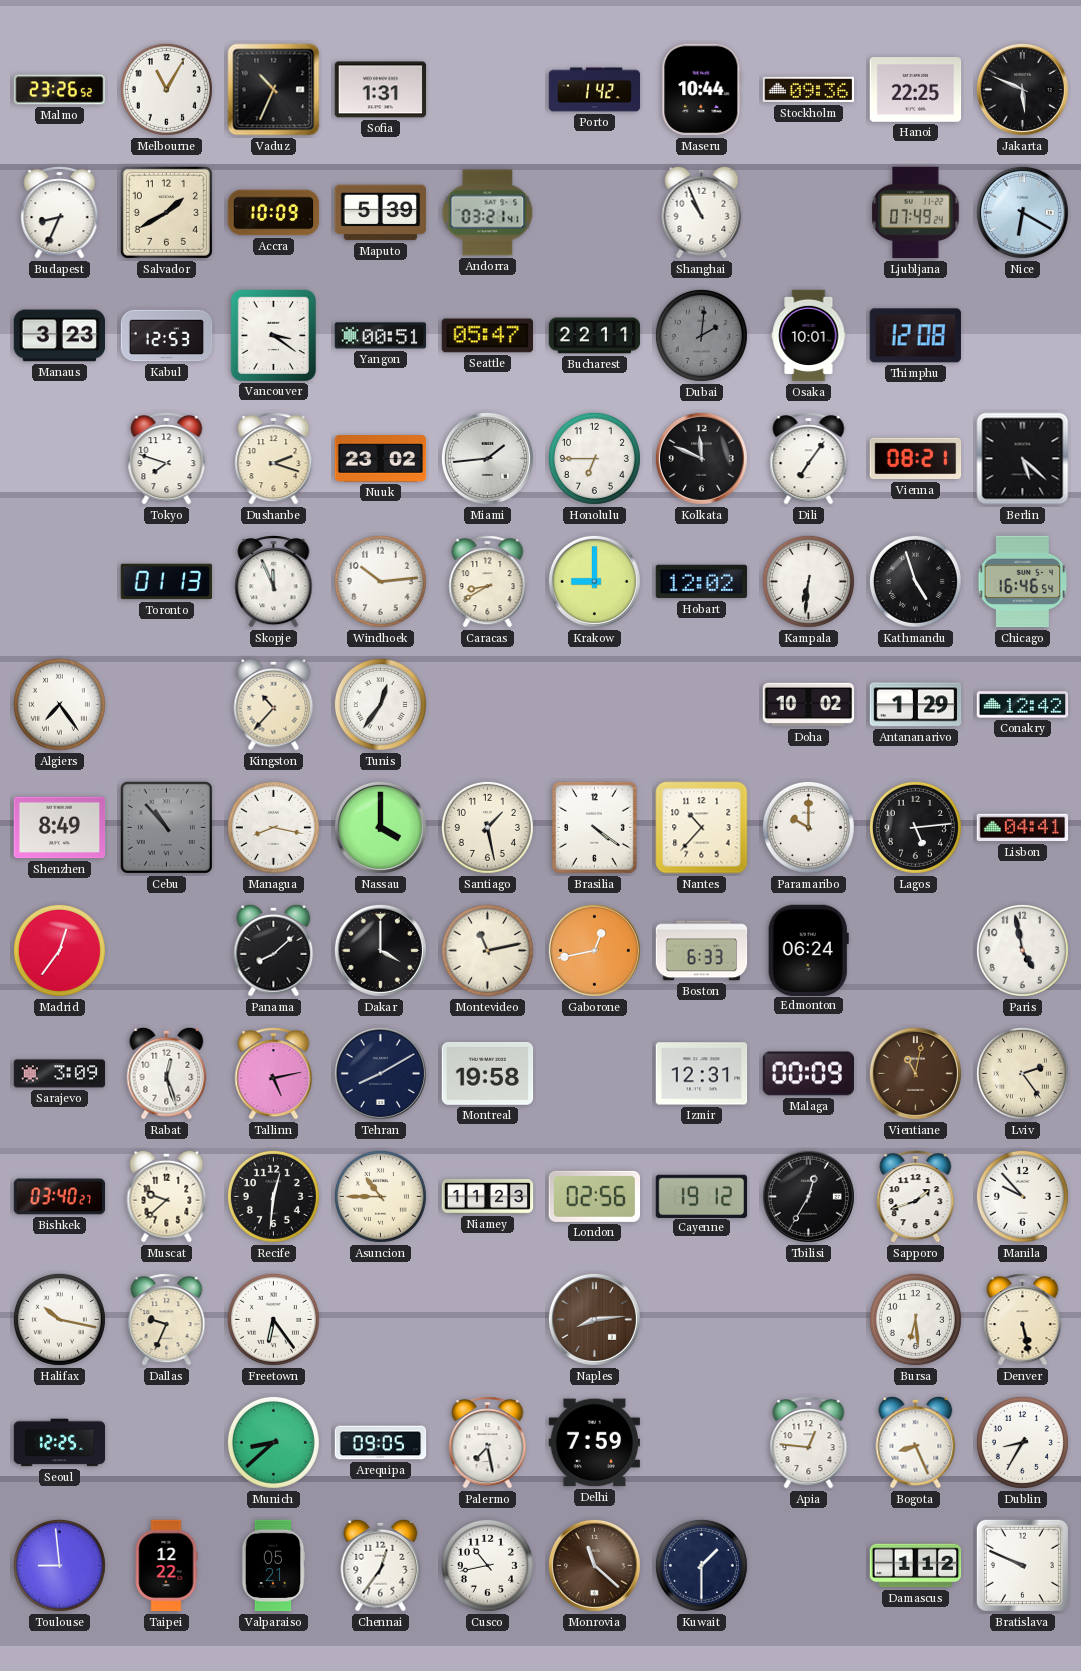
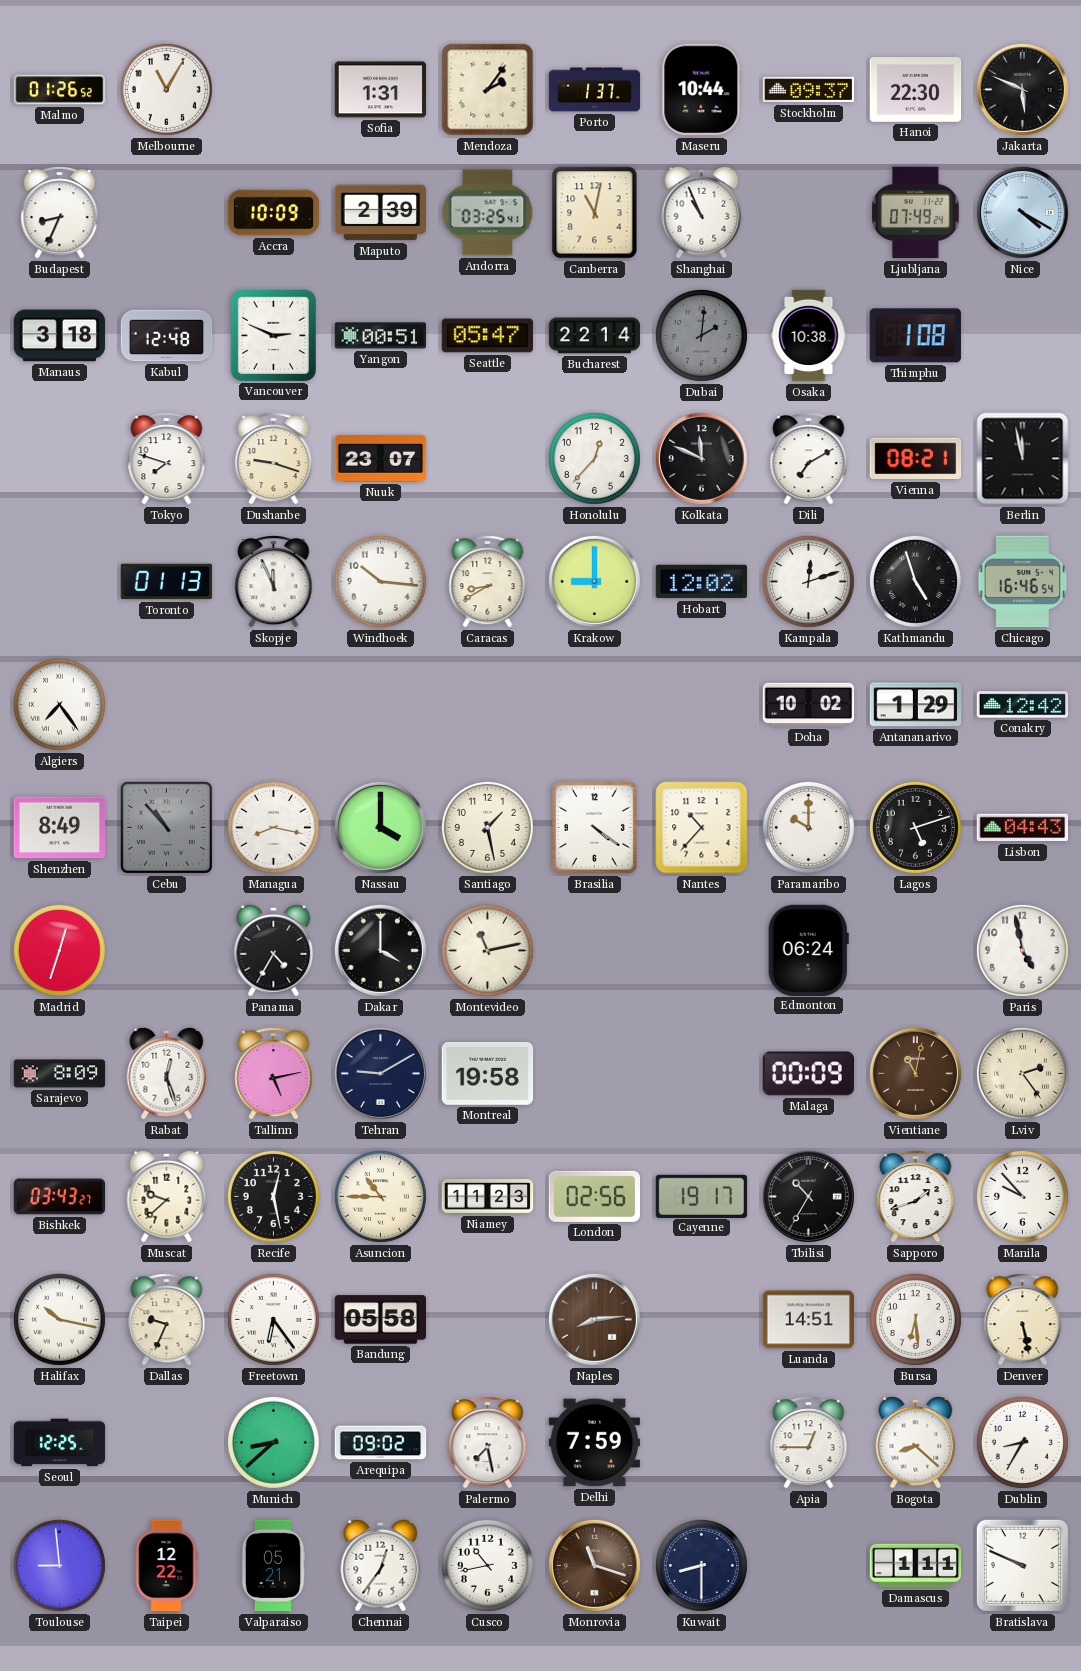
Malmo: 23:26 -> 01:26 (60, 90)
Vaduz: 10:34 -> none (274, 90)
Mendoza: none -> 2:06 (488, 90)
Porto: 1:42 -> 1:37 (595, 90)
Stockholm: 09:36 -> 09:37 (809, 90)
Hanoi: 22:25 -> 22:30 (916, 90)
Salvador: 1:40 -> none (166, 212)
Maputo: 5:39 -> 2:39 (381, 213)
Andorra: 03:21 -> 03:25 (488, 213)
Canberra: none -> 11:02 (595, 213)
Nice: 6:20 -> 4:20 (1022, 212)
Manaus: 3:23 -> 3:18 (60, 336)
Kabul: 12:53 -> 12:48 (167, 336)
Vancouver: 3:21 -> 2:49 (273, 335)
Bucharest: 22:11 -> 22:14 (595, 336)
Osaka: 10:01 -> 10:38 (809, 336)
Thimphu: 12:08 -> 1:08 (915, 336)
Dushanbe: 2:18 -> 9:18 (274, 459)
Nuuk: 23:02 -> 23:07 (381, 459)
Miami: 1:44 -> none (487, 458)
Honolulu: 6:45 -> 12:37 (594, 458)
Dili: 7:06 -> 7:10 (809, 459)
Berlin: 5:22 -> 11:58 (1023, 459)
Windhoek: 10:14 -> 10:16 (380, 581)
Kampala: 6:31 -> 12:12 (808, 581)
Kingston: 10:37 -> none (274, 704)
Tunis: 12:36 -> none (380, 704)
Lagos: 5:14 -> 5:12 (915, 827)
Lisbon: 04:41 -> 04:43 (1023, 828)
Madrid: 12:36 -> 12:33 (59, 950)
Panama: 8:08 -> 4:35 (274, 950)
Gaborone: 12:43 -> none (594, 950)
Boston: 6:33 -> none (702, 951)
Sarajevo: 3:09 -> 8:09 (60, 1074)
Tehran: 8:10 -> 9:10 (380, 1073)
Izmir: 12:31 -> none (702, 1074)
Bishkek: 03:40 -> 03:43 (60, 1197)
Recife: 12:31 -> 12:28 (273, 1196)
Cayenne: 19:12 -> 19:17 (702, 1196)
Tbilisi: 12:35 -> 10:35 (808, 1196)
Bandung: none -> 05:58 (381, 1320)
Luanda: none -> 14:51 (809, 1320)
Arequipa: 09:05 -> 09:02 (381, 1443)
Apia: 12:46 -> 12:45 (809, 1443)
Bogota: 8:26 -> 8:22 (916, 1442)
Monrovia: 11:22 -> 11:18 (594, 1565)
Kuwait: 1:30 -> 8:30 (701, 1565)
Damascus: 1:12 -> 1:11 (916, 1566)
